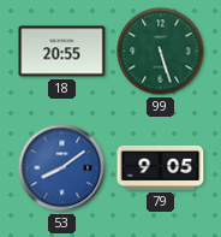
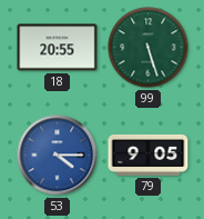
53: 8:09 -> 4:15 (58, 156)
